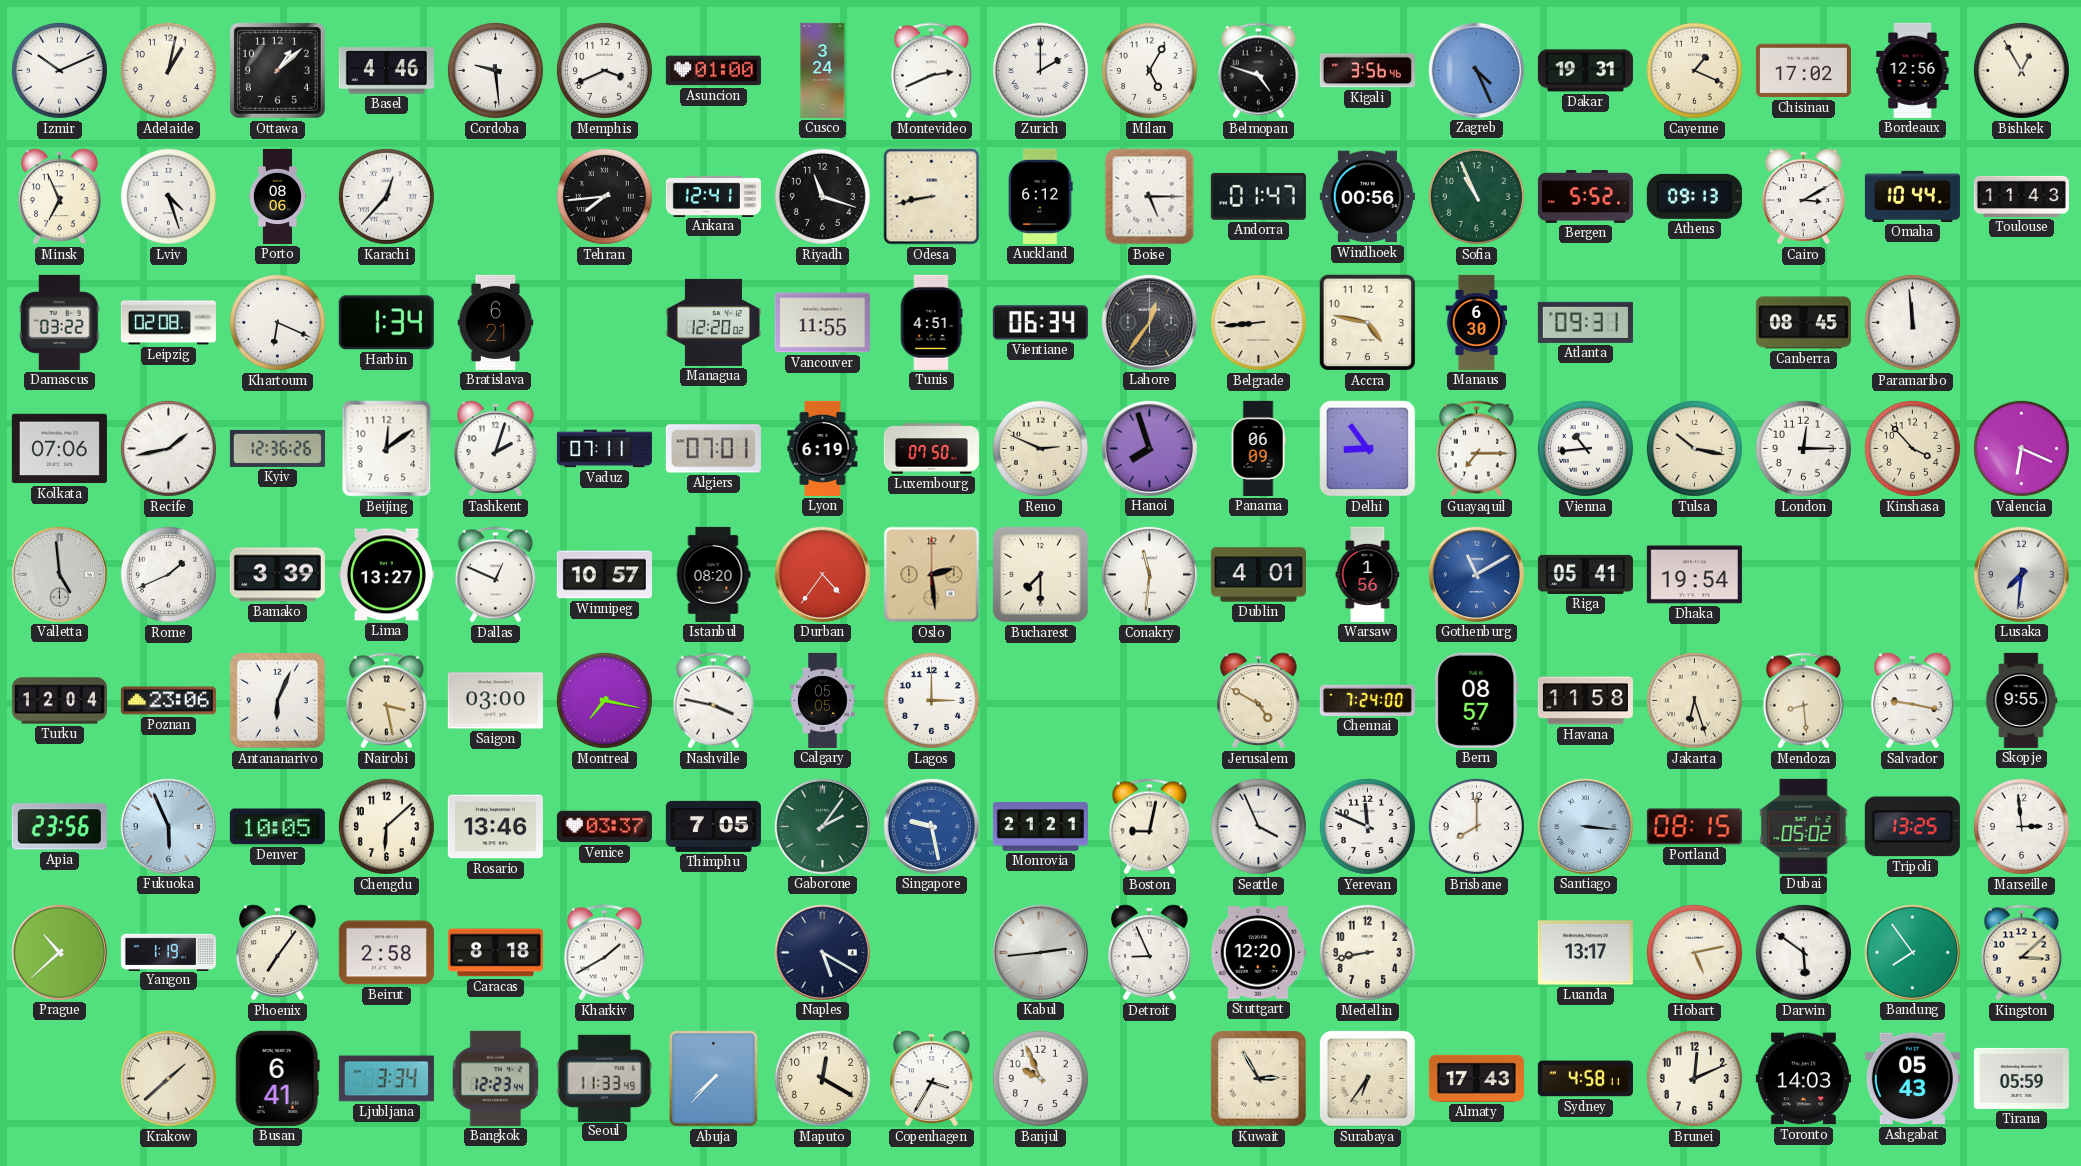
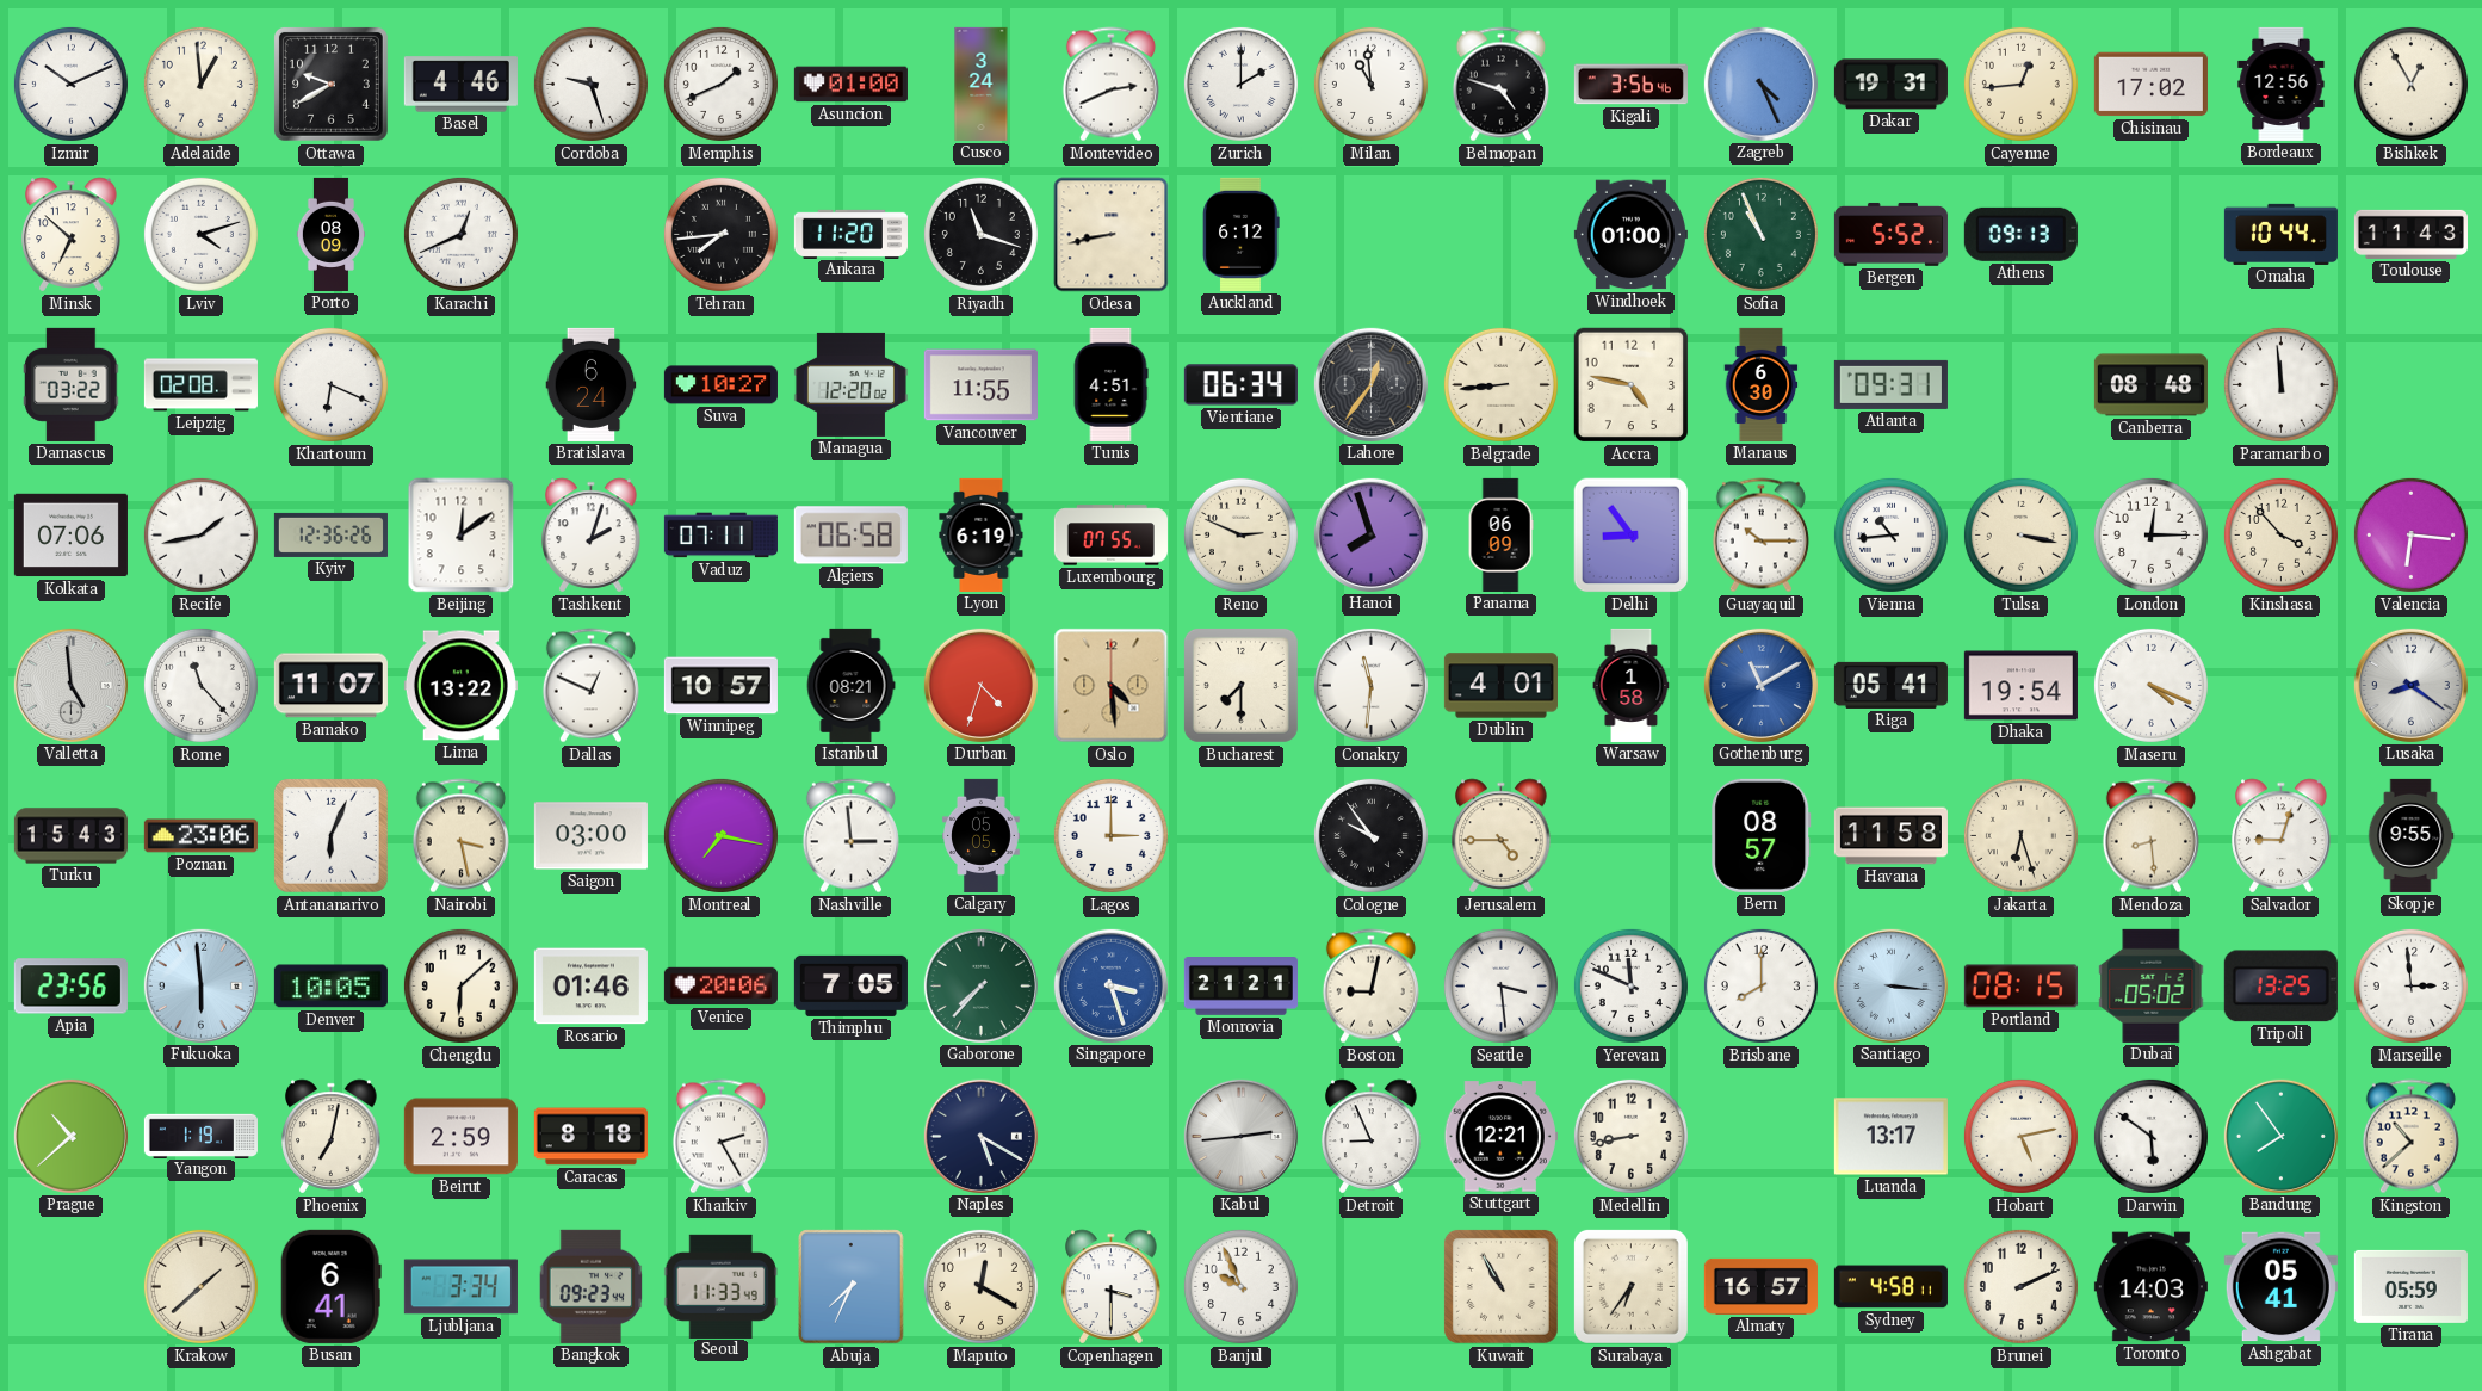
Adelaide: 1:02 -> 12:59 (200, 84)
Ottawa: 1:08 -> 9:40 (330, 84)
Cordoba: 9:29 -> 9:27 (590, 84)
Memphis: 3:41 -> 1:41 (720, 84)
Milan: 5:05 -> 10:59 (1370, 84)
Cayenne: 1:19 -> 12:44 (2020, 84)
Minsk: 6:56 -> 6:52 (72, 235)
Lviv: 4:27 -> 4:12 (200, 234)
Porto: 08:06 -> 08:09 (332, 234)
Karachi: 12:37 -> 12:41 (460, 234)
Ankara: 12:41 -> 11:20 (850, 234)
Boise: 5:15 -> none (1150, 197)
Andorra: 01:47 -> none (1258, 196)
Windhoek: 00:56 -> 01:00 (1630, 235)
Cairo: 3:10 -> none (1804, 197)
Harbin: 1:34 -> none (386, 323)
Bratislava: 6:21 -> 6:24 (592, 384)
Suva: none -> 10:27 (720, 385)
Canberra: 08:45 -> 08:48 (2150, 385)
Algiers: 07:01 -> 06:58 (850, 536)
Luxembourg: 07:50 -> 07:55 (1110, 536)
Guayaquil: 7:15 -> 10:15 (1760, 536)
Tulsa: 10:17 -> 3:17 (2020, 534)
Valencia: 6:19 -> 6:16 (2410, 534)
Rome: 1:41 -> 11:23 (200, 685)
Bamako: 3:39 -> 11:07 (330, 686)
Lima: 13:27 -> 13:22 (460, 686)
Istanbul: 08:20 -> 08:21 (850, 685)
Durban: 4:36 -> 4:33 (980, 685)
Oslo: 2:29 -> 4:29 (1112, 686)
Warsaw: 1:56 -> 1:58 (1632, 685)
Maseru: none -> 4:19 (2150, 685)
Lusaka: 7:31 -> 8:21 (2410, 685)
Turku: 12:04 -> 15:43 (70, 836)
Nashville: 3:47 -> 2:59 (850, 836)
Cologne: none -> 9:54 (1370, 835)
Jerusalem: 4:50 -> 4:45 (1502, 836)
Chennai: 7:24 -> none (1367, 700)
Salvador: 9:17 -> 9:03 (2282, 836)
Fukuoka: 5:56 -> 5:59 (200, 985)
Rosario: 13:46 -> 01:46 (590, 987)
Venice: 03:37 -> 20:06 (720, 987)
Gaborone: 2:06 -> 7:37 (980, 985)
Singapore: 9:28 -> 3:27 (1110, 985)
Seattle: 3:56 -> 3:29 (1500, 985)
Phoenix: 7:06 -> 7:02 (332, 1137)
Beirut: 2:58 -> 2:59 (460, 1137)
Kharkiv: 1:40 -> 2:25 (720, 1137)
Stuttgart: 12:20 -> 12:21 (1500, 1137)
Kingston: 3:08 -> 10:38 (2410, 1137)
Bangkok: 12:23 -> 09:23 (592, 1286)
Abuja: 7:37 -> 7:34 (852, 1287)
Copenhagen: 3:35 -> 3:30 (1112, 1287)
Kuwait: 2:55 -> 10:55 (1500, 1286)
Almaty: 17:43 -> 16:57 (1760, 1286)
Brunei: 12:11 -> 2:11 (2020, 1286)
Ashgabat: 05:43 -> 05:41 (2280, 1287)
